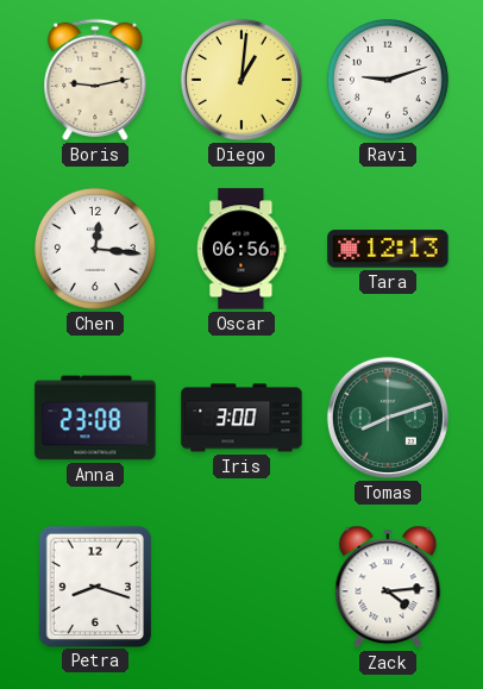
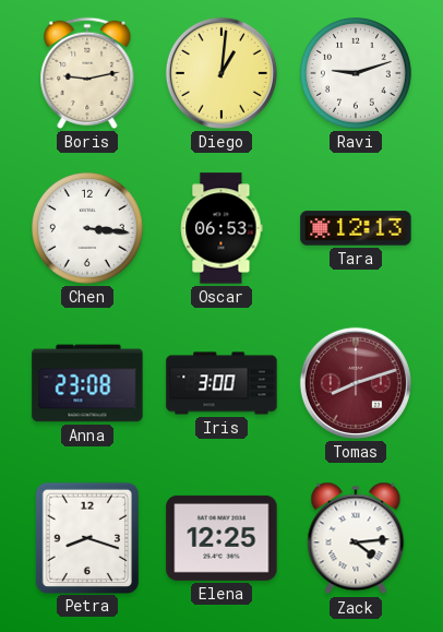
Chen: 12:16 -> 3:16 (88, 229)
Oscar: 06:56 -> 06:53 (221, 228)
Tomas dial: green -> burgundy (356, 383)
Elena: none -> 12:25 (221, 538)
